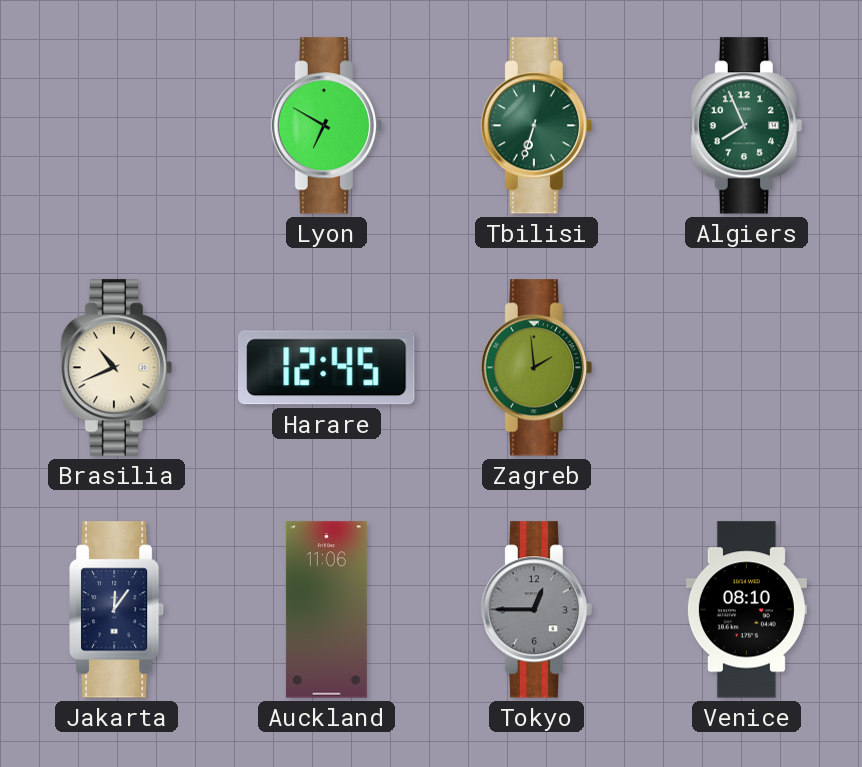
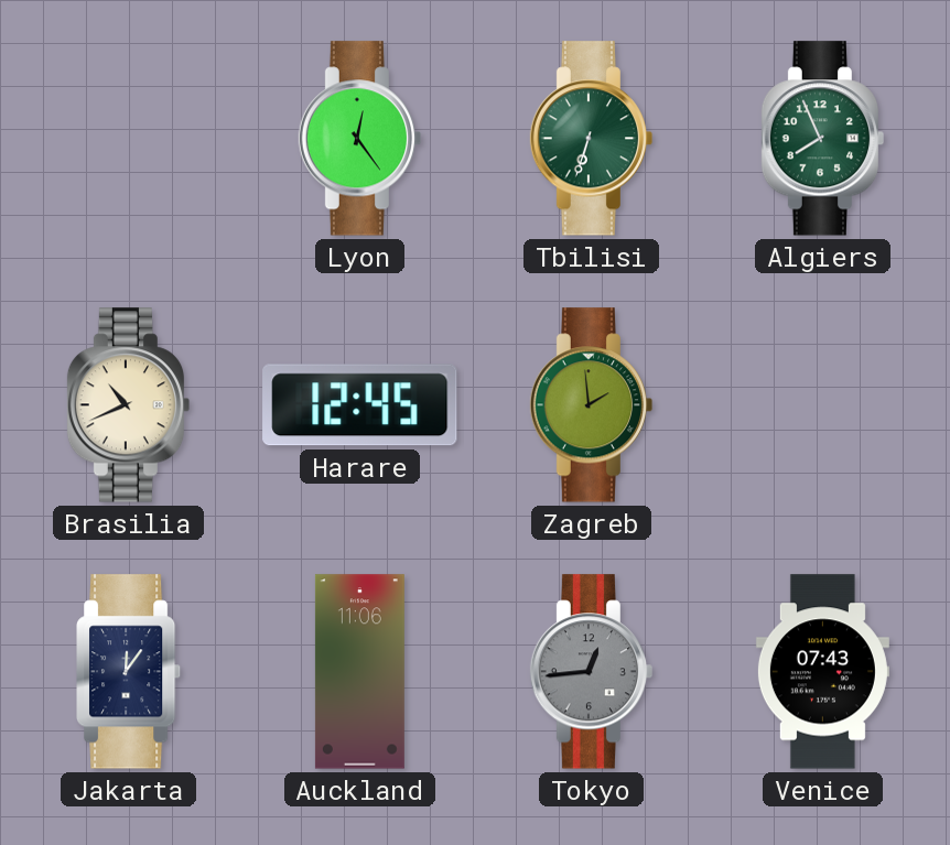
Lyon: 6:50 -> 12:24 (360, 139)
Tokyo: 12:45 -> 12:44 (592, 672)
Venice: 08:10 -> 07:43 (822, 672)
